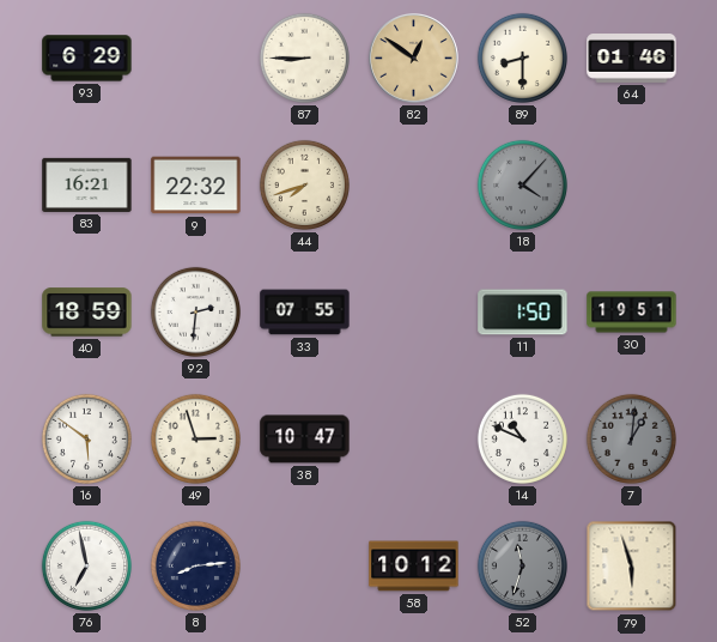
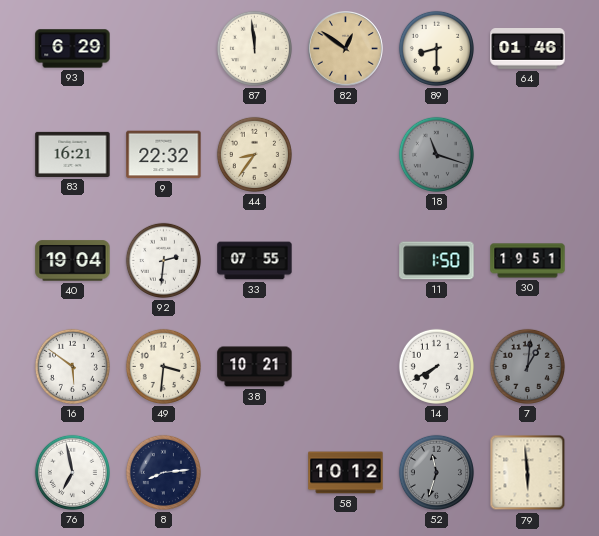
87: 8:45 -> 11:59 (254, 48)
44: 7:42 -> 8:36 (254, 154)
18: 4:07 -> 11:18 (436, 154)
40: 18:59 -> 19:04 (73, 261)
49: 2:57 -> 3:31 (163, 366)
38: 10:47 -> 10:21 (255, 367)
14: 10:49 -> 7:40 (436, 366)
79: 5:57 -> 5:59 (528, 473)
